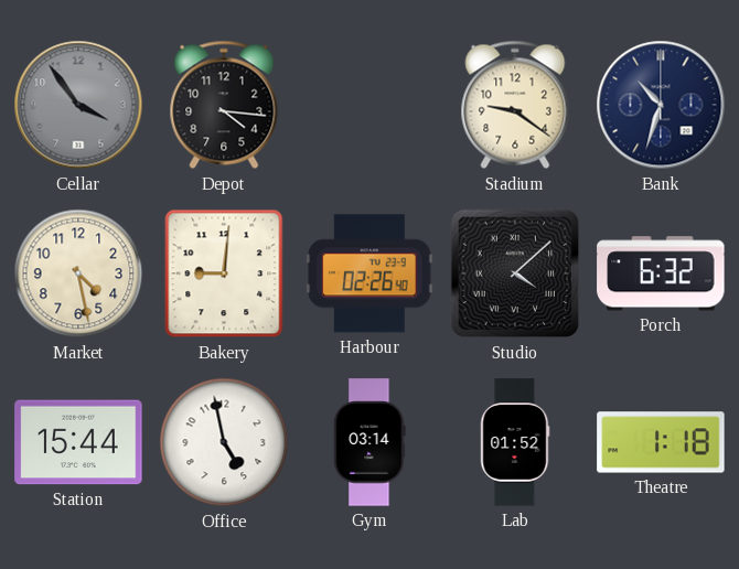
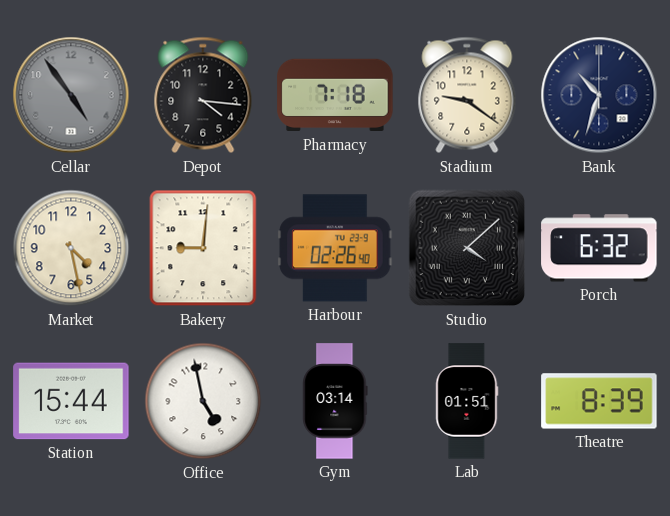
Cellar: 3:54 -> 4:54 (71, 95)
Pharmacy: none -> 7:18 (335, 95)
Lab: 01:52 -> 01:51 (467, 401)
Theatre: 1:18 -> 8:39 (599, 401)
